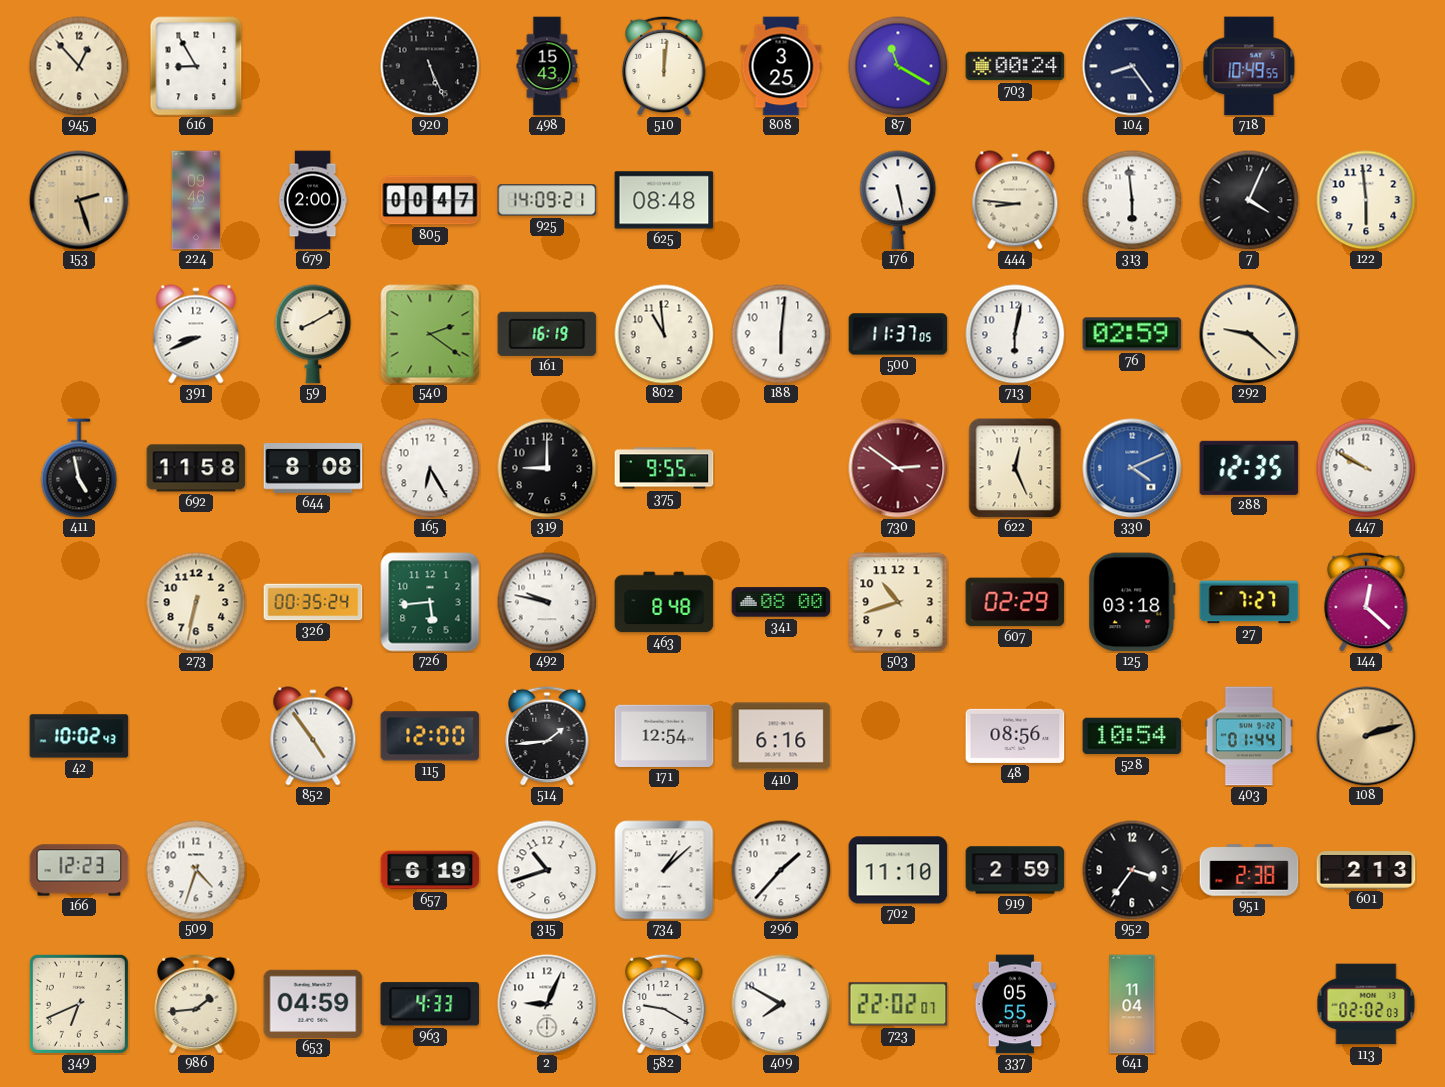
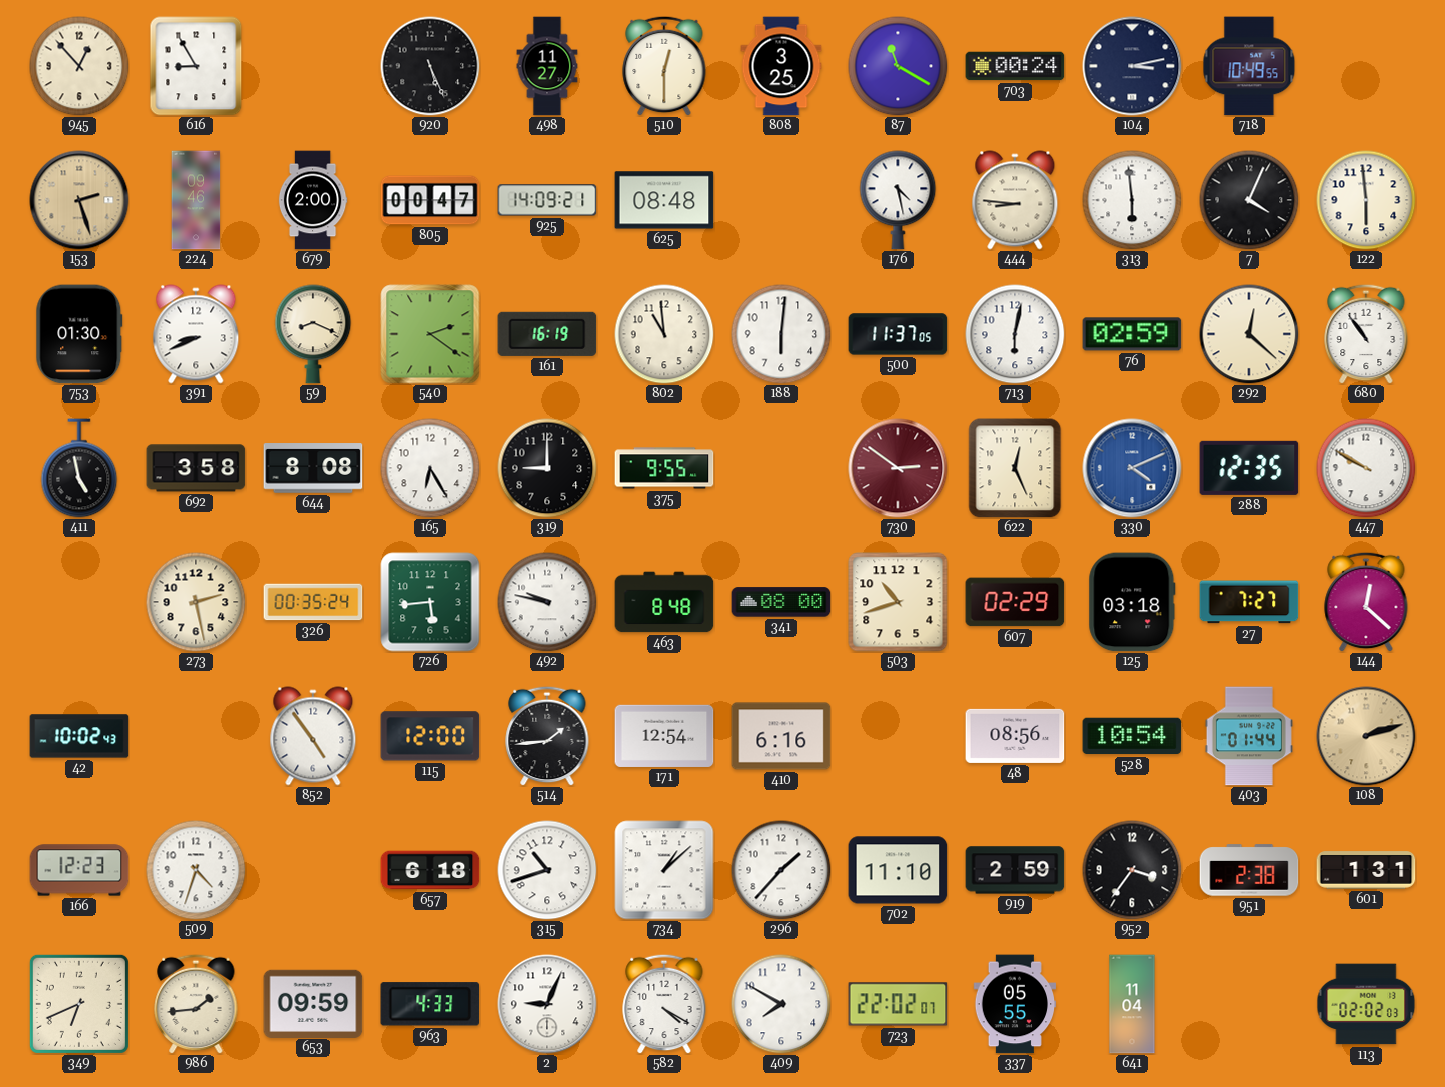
498: 15:43 -> 11:27 (547, 66)
510: 12:01 -> 12:30 (664, 66)
104: 8:24 -> 3:13 (1132, 66)
176: 5:28 -> 4:28 (898, 200)
753: none -> 01:30 (79, 334)
59: 8:10 -> 8:19 (313, 334)
292: 9:22 -> 12:22 (1249, 334)
680: none -> 10:54 (1366, 334)
692: 11:58 -> 3:58 (196, 468)
273: 6:32 -> 2:28 (196, 602)
657: 6:19 -> 6:18 (430, 870)
601: 2:13 -> 1:31 (1366, 870)
653: 04:59 -> 09:59 (313, 1003)
582: 9:20 -> 4:20 (664, 1004)
